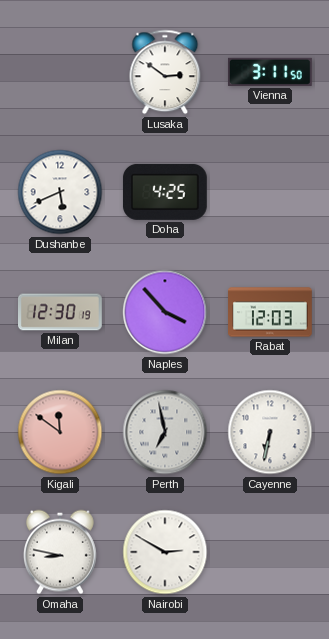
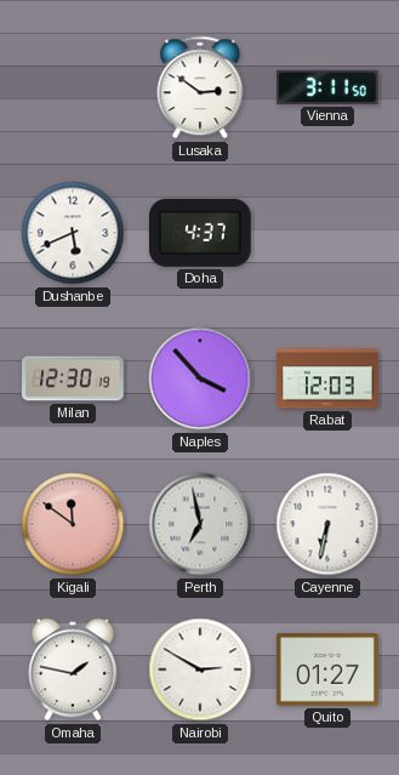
Doha: 4:25 -> 4:37 (200, 233)
Omaha: 8:47 -> 1:47 (73, 669)
Quito: none -> 01:27 (329, 669)
